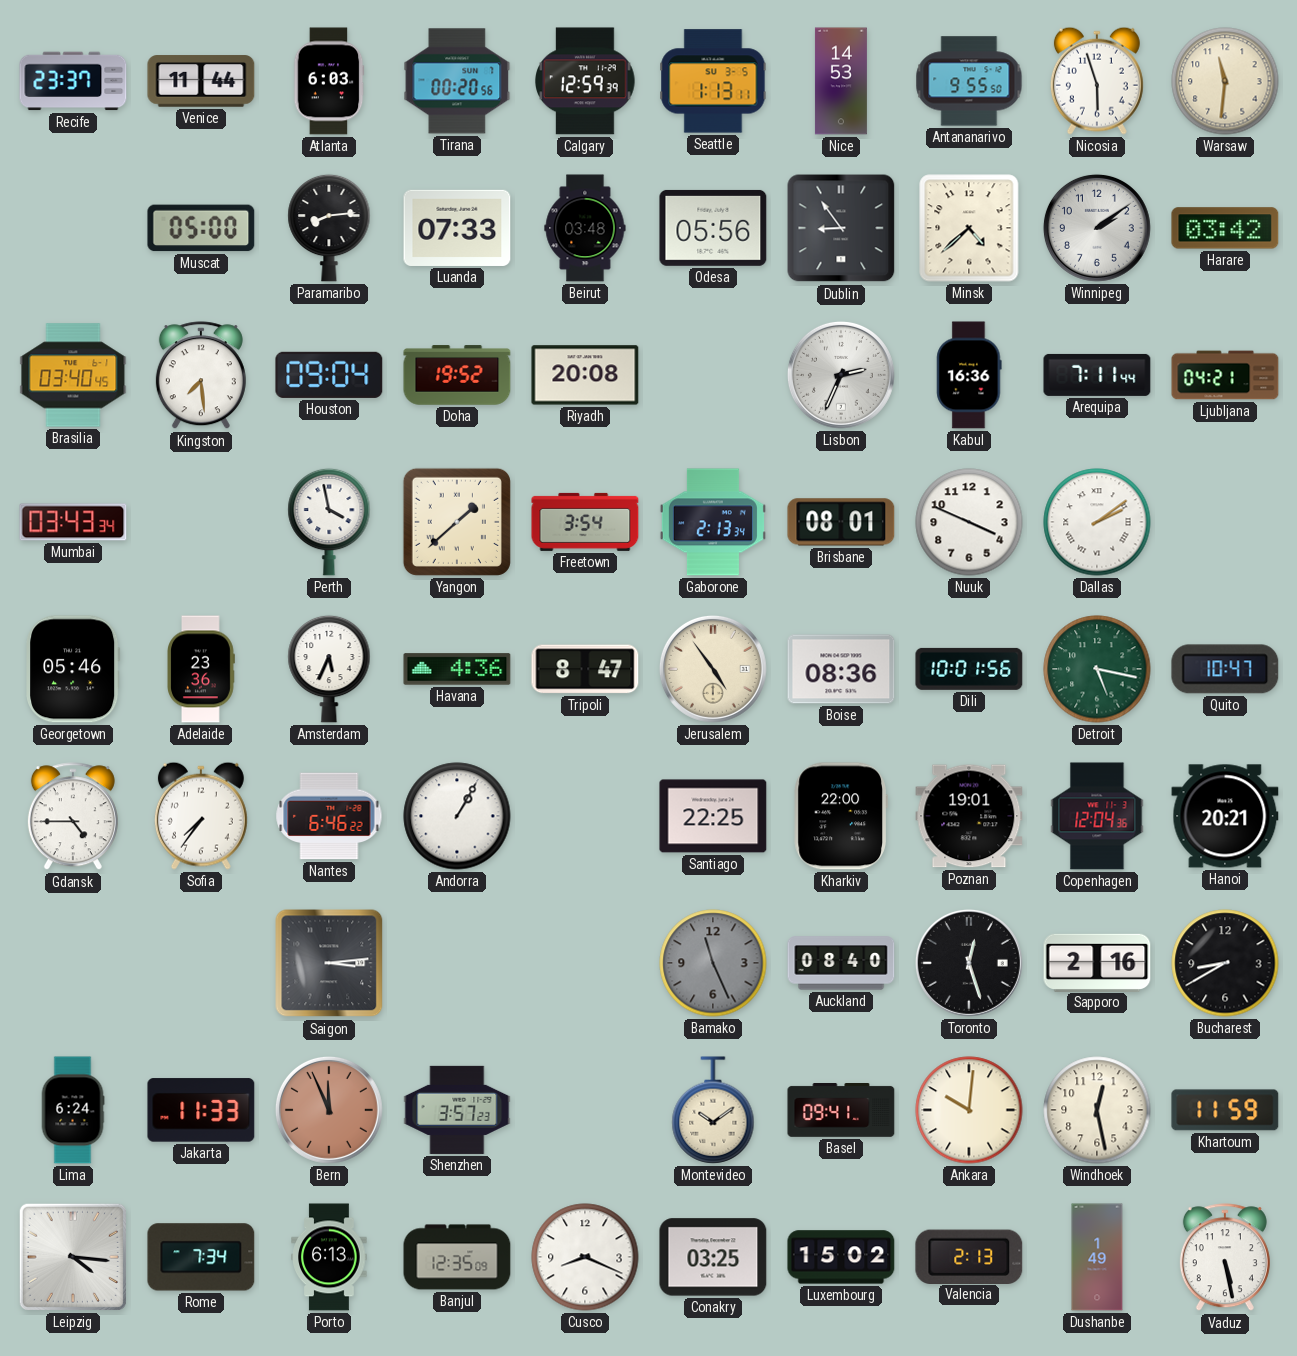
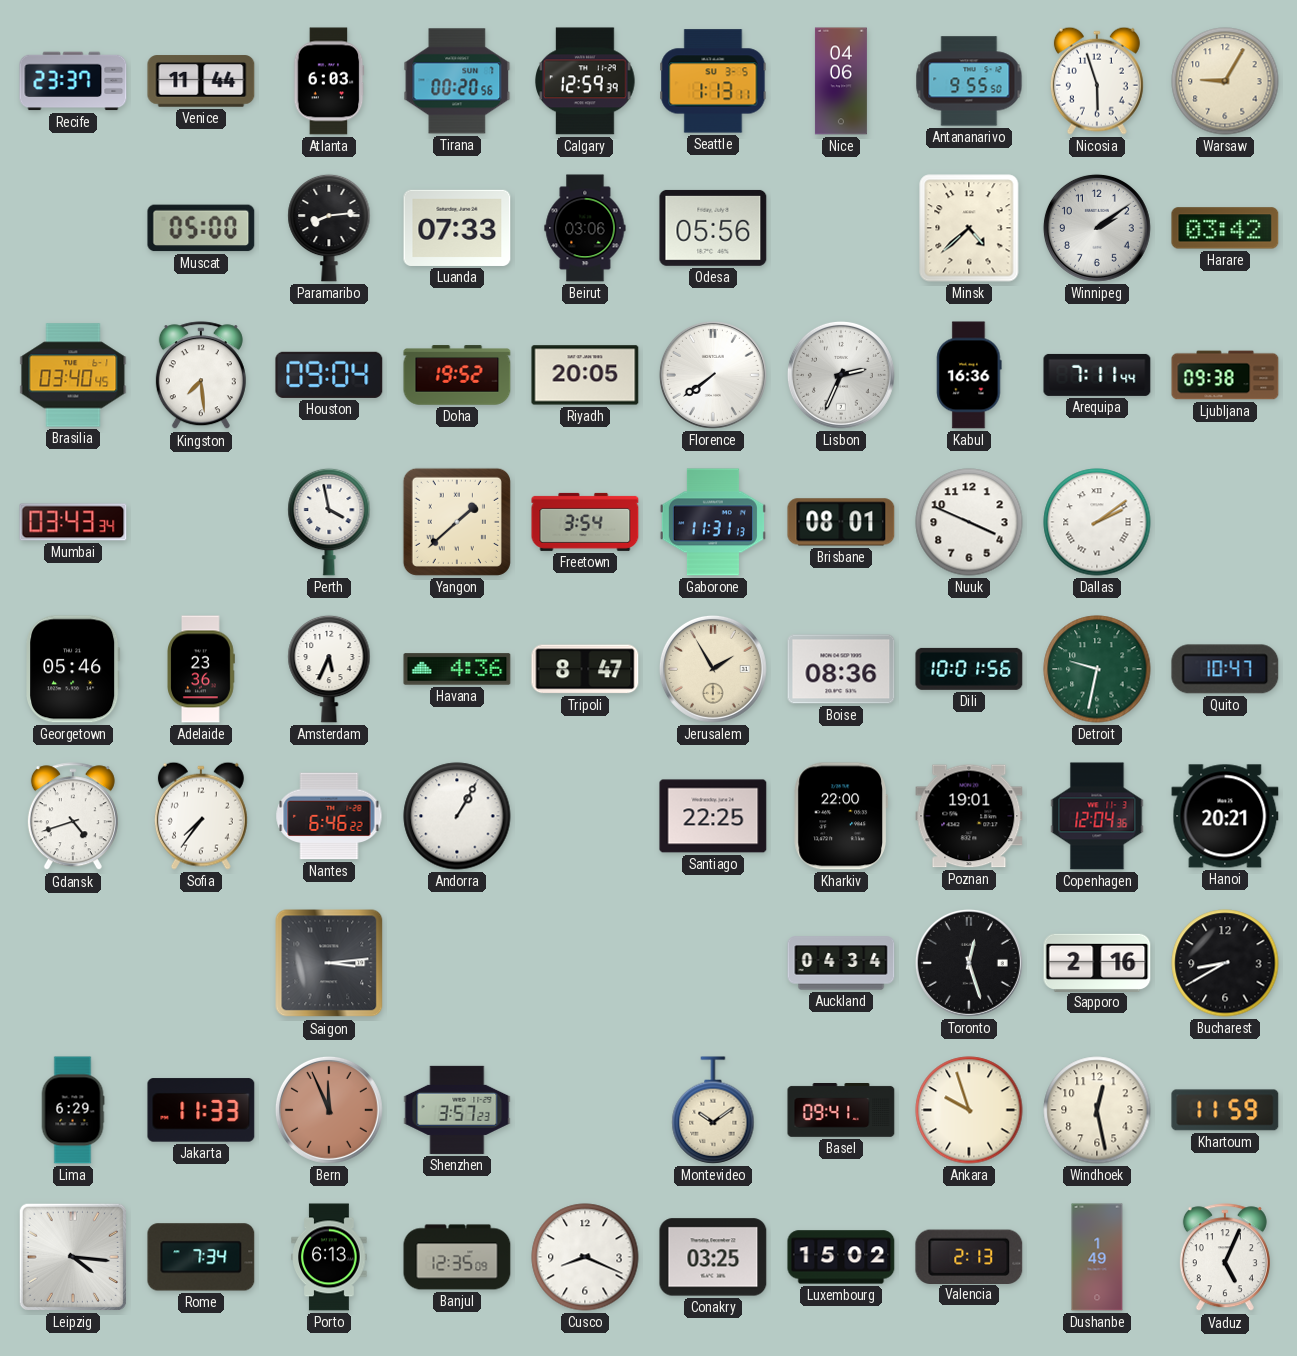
Nice: 14:53 -> 04:06 (841, 81)
Warsaw: 11:31 -> 9:05 (1225, 81)
Beirut: 03:48 -> 03:06 (585, 228)
Dublin: 8:54 -> none (841, 228)
Riyadh: 20:08 -> 20:05 (585, 375)
Florence: none -> 7:39 (713, 375)
Ljubljana: 04:21 -> 09:38 (1225, 375)
Gaborone: 2:13 -> 11:31 (713, 522)
Jerusalem: 4:54 -> 1:55 (713, 669)
Detroit: 5:17 -> 9:32 (1097, 669)
Gdansk: 4:45 -> 4:42 (73, 817)
Bamako: 11:26 -> none (713, 963)
Auckland: 08:40 -> 04:34 (841, 963)
Lima: 6:24 -> 6:29 (73, 1110)
Ankara: 10:01 -> 9:57 (969, 1110)
Vaduz: 5:28 -> 5:04 (1225, 1258)
